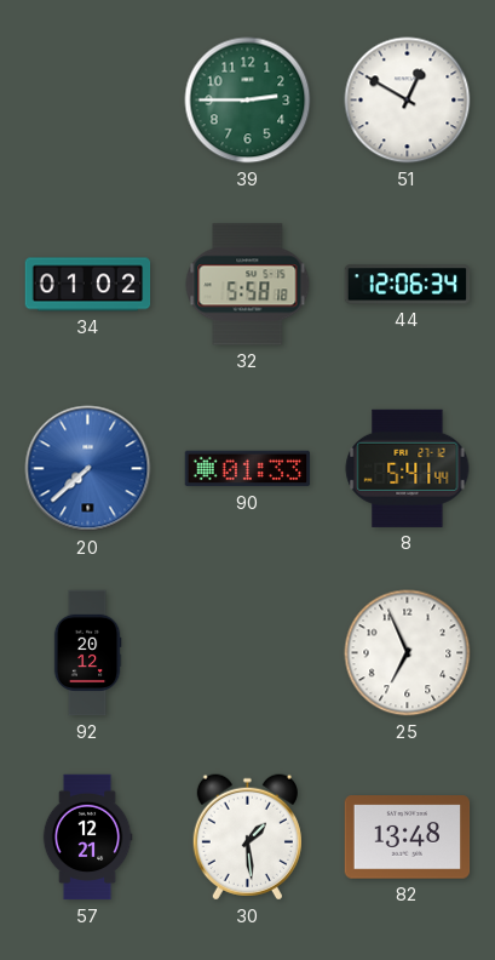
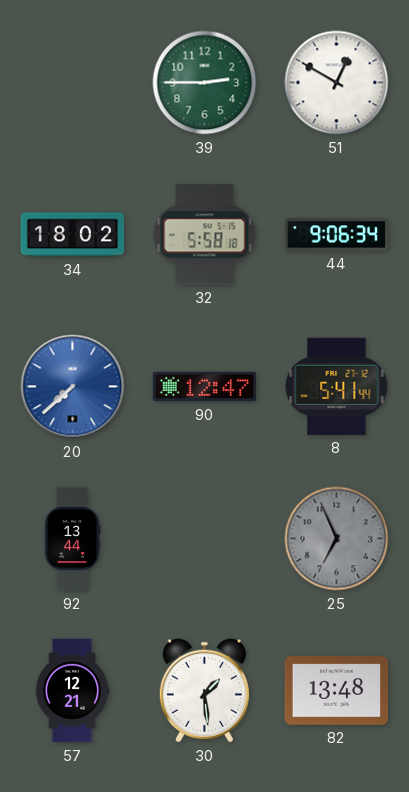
34: 01:02 -> 18:02 (73, 235)
44: 12:06 -> 9:06 (337, 235)
90: 01:33 -> 12:47 (205, 387)
92: 20:12 -> 13:44 (72, 539)
25 dial: white -> grey (337, 539)
